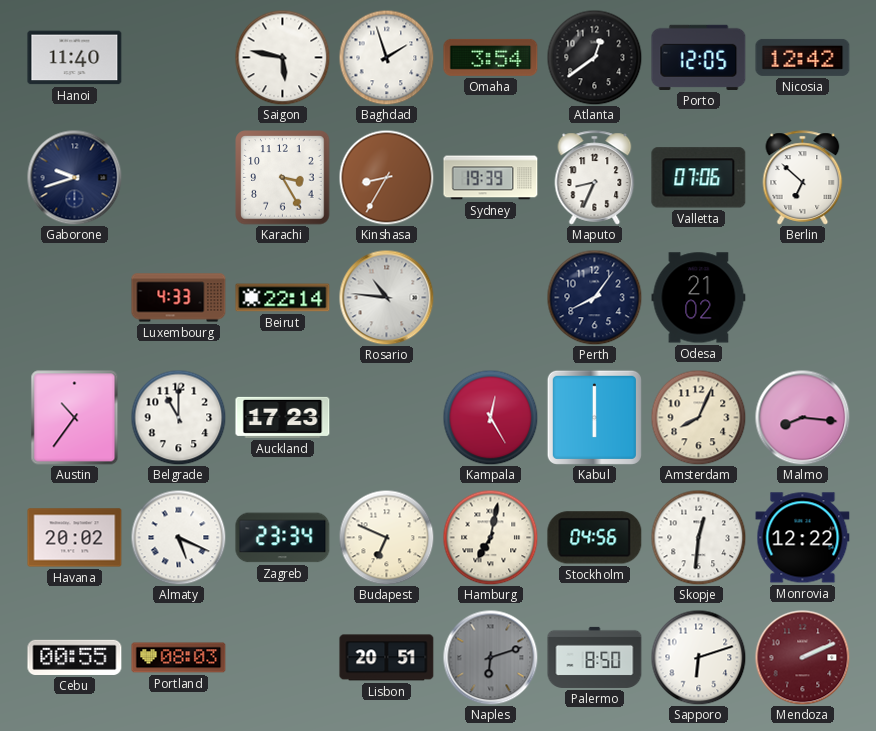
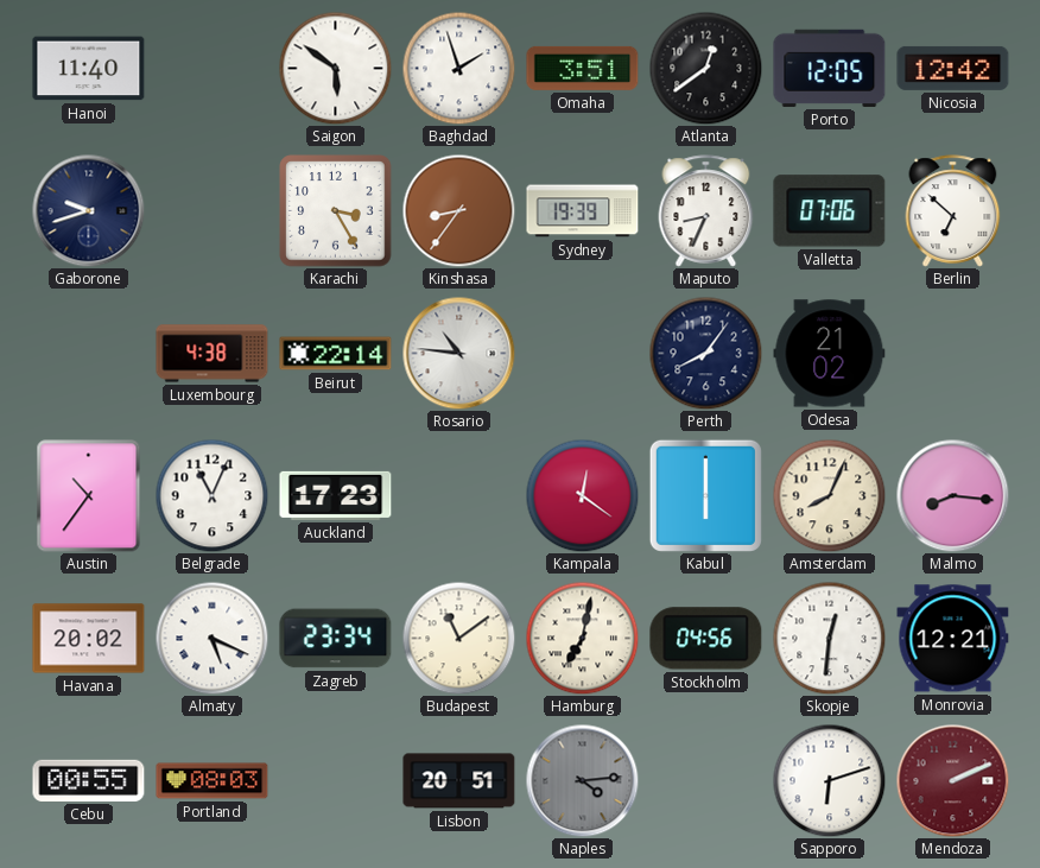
Saigon: 5:47 -> 5:51 (335, 68)
Omaha: 3:54 -> 3:51 (583, 68)
Kinshasa: 8:35 -> 8:36 (458, 210)
Luxembourg: 4:33 -> 4:38 (213, 354)
Belgrade: 11:00 -> 11:04 (211, 495)
Kampala: 12:25 -> 12:21 (582, 495)
Budapest: 6:49 -> 11:09 (458, 638)
Monrovia: 12:22 -> 12:21 (953, 639)
Naples: 6:12 -> 4:14 (582, 780)
Palermo: 8:50 -> none (595, 657)
